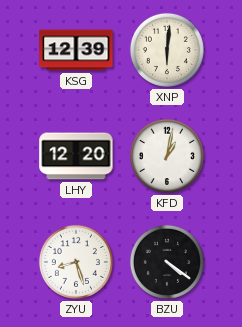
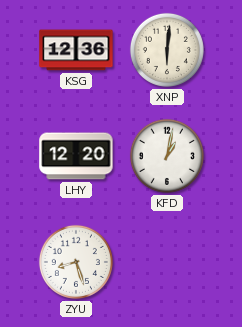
KSG: 12:39 -> 12:36 (76, 50)
BZU: 4:21 -> none (167, 262)
